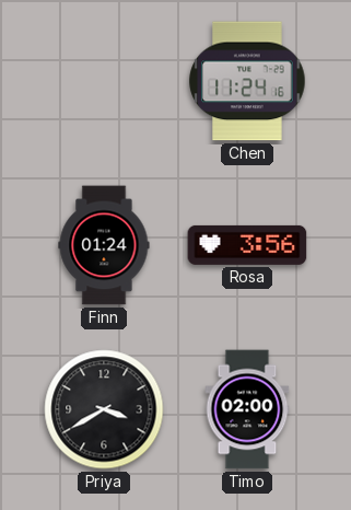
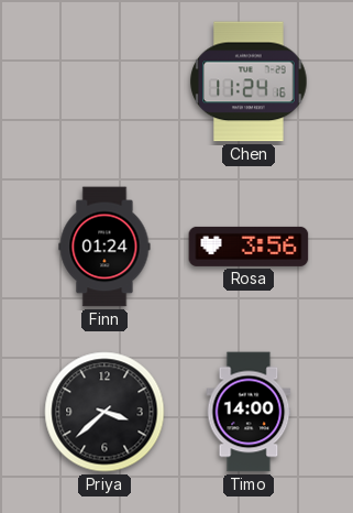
Priya: 3:40 -> 3:38 (104, 412)
Timo: 02:00 -> 14:00 (249, 412)
